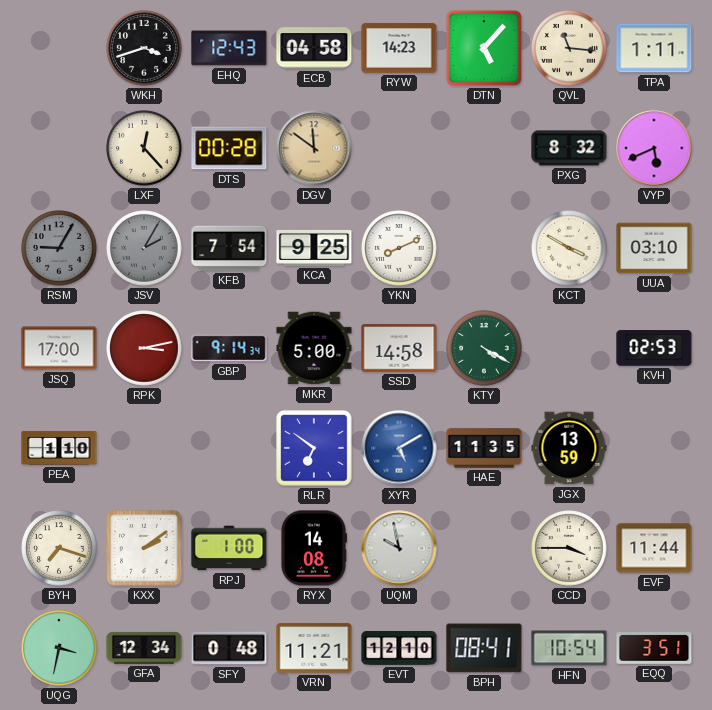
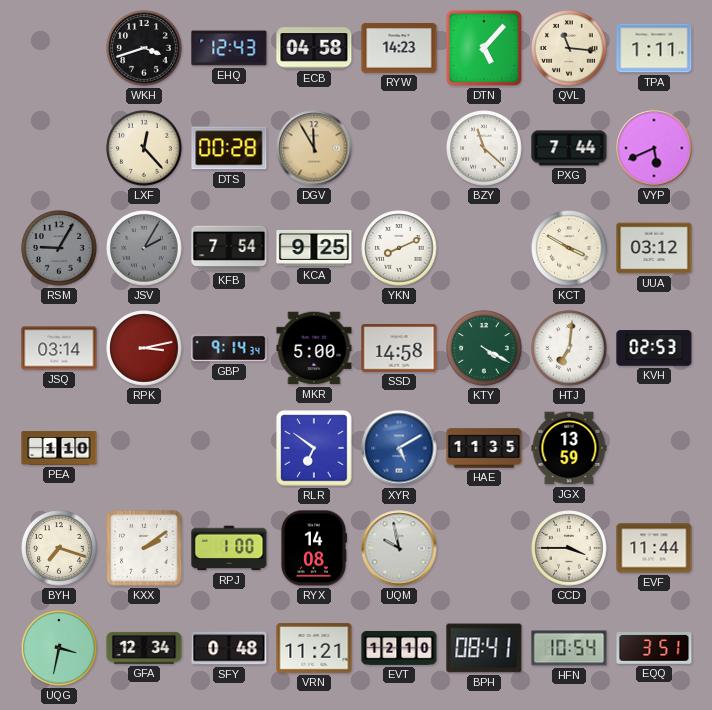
DGV: 11:51 -> 11:55 (314, 148)
BZY: none -> 11:22 (484, 148)
PXG: 8:32 -> 7:44 (569, 148)
UUA: 03:10 -> 03:12 (654, 248)
JSQ: 17:00 -> 03:14 (59, 348)
HTJ: none -> 7:01 (569, 348)
